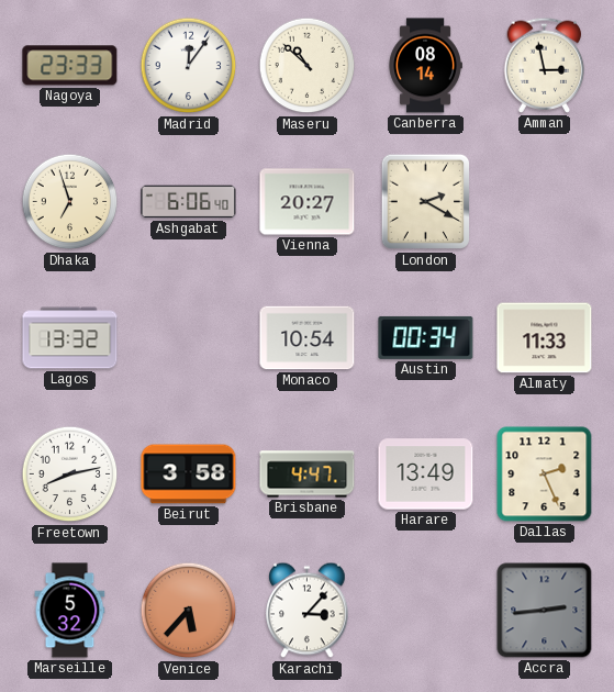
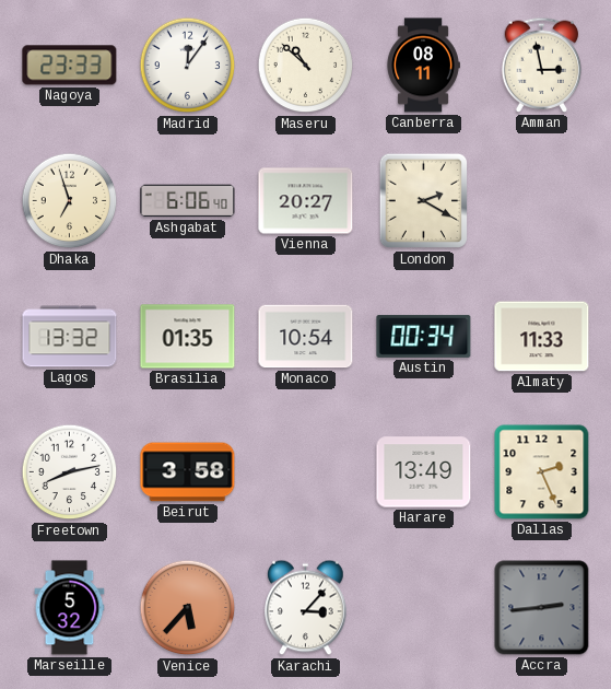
Canberra: 08:14 -> 08:11 (423, 66)
Brasilia: none -> 01:35 (188, 337)
Brisbane: 4:47 -> none (308, 475)
